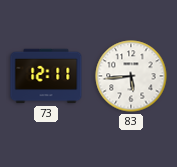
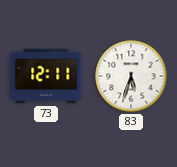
83: 5:44 -> 5:33 (131, 76)
